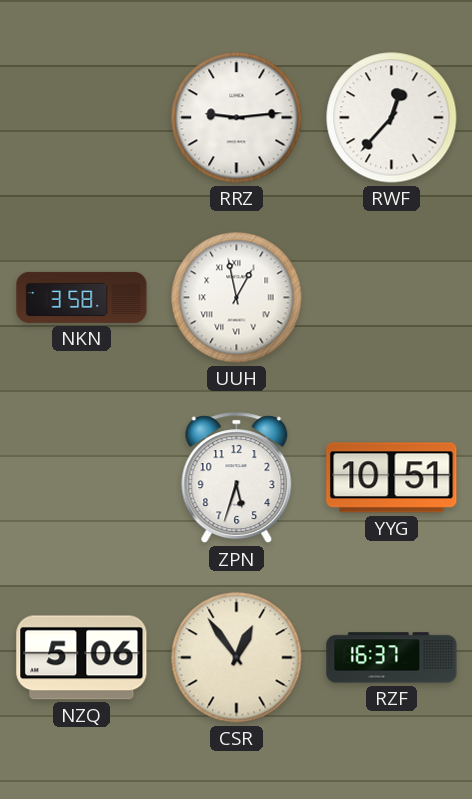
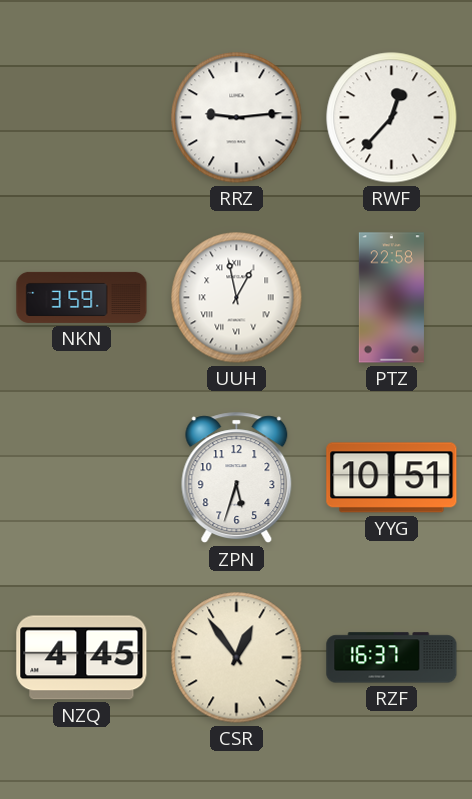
NKN: 3:58 -> 3:59 (82, 297)
PTZ: none -> 22:58 (391, 298)
NZQ: 5:06 -> 4:45 (82, 658)
